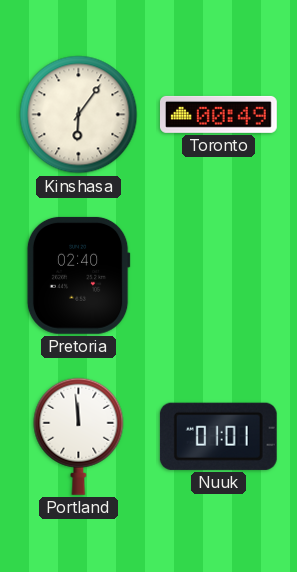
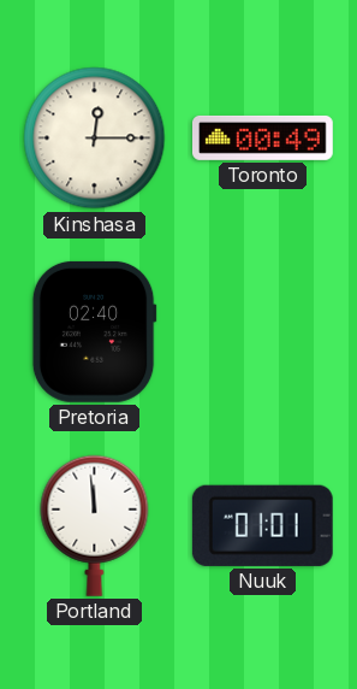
Kinshasa: 6:06 -> 12:15 (95, 139)
